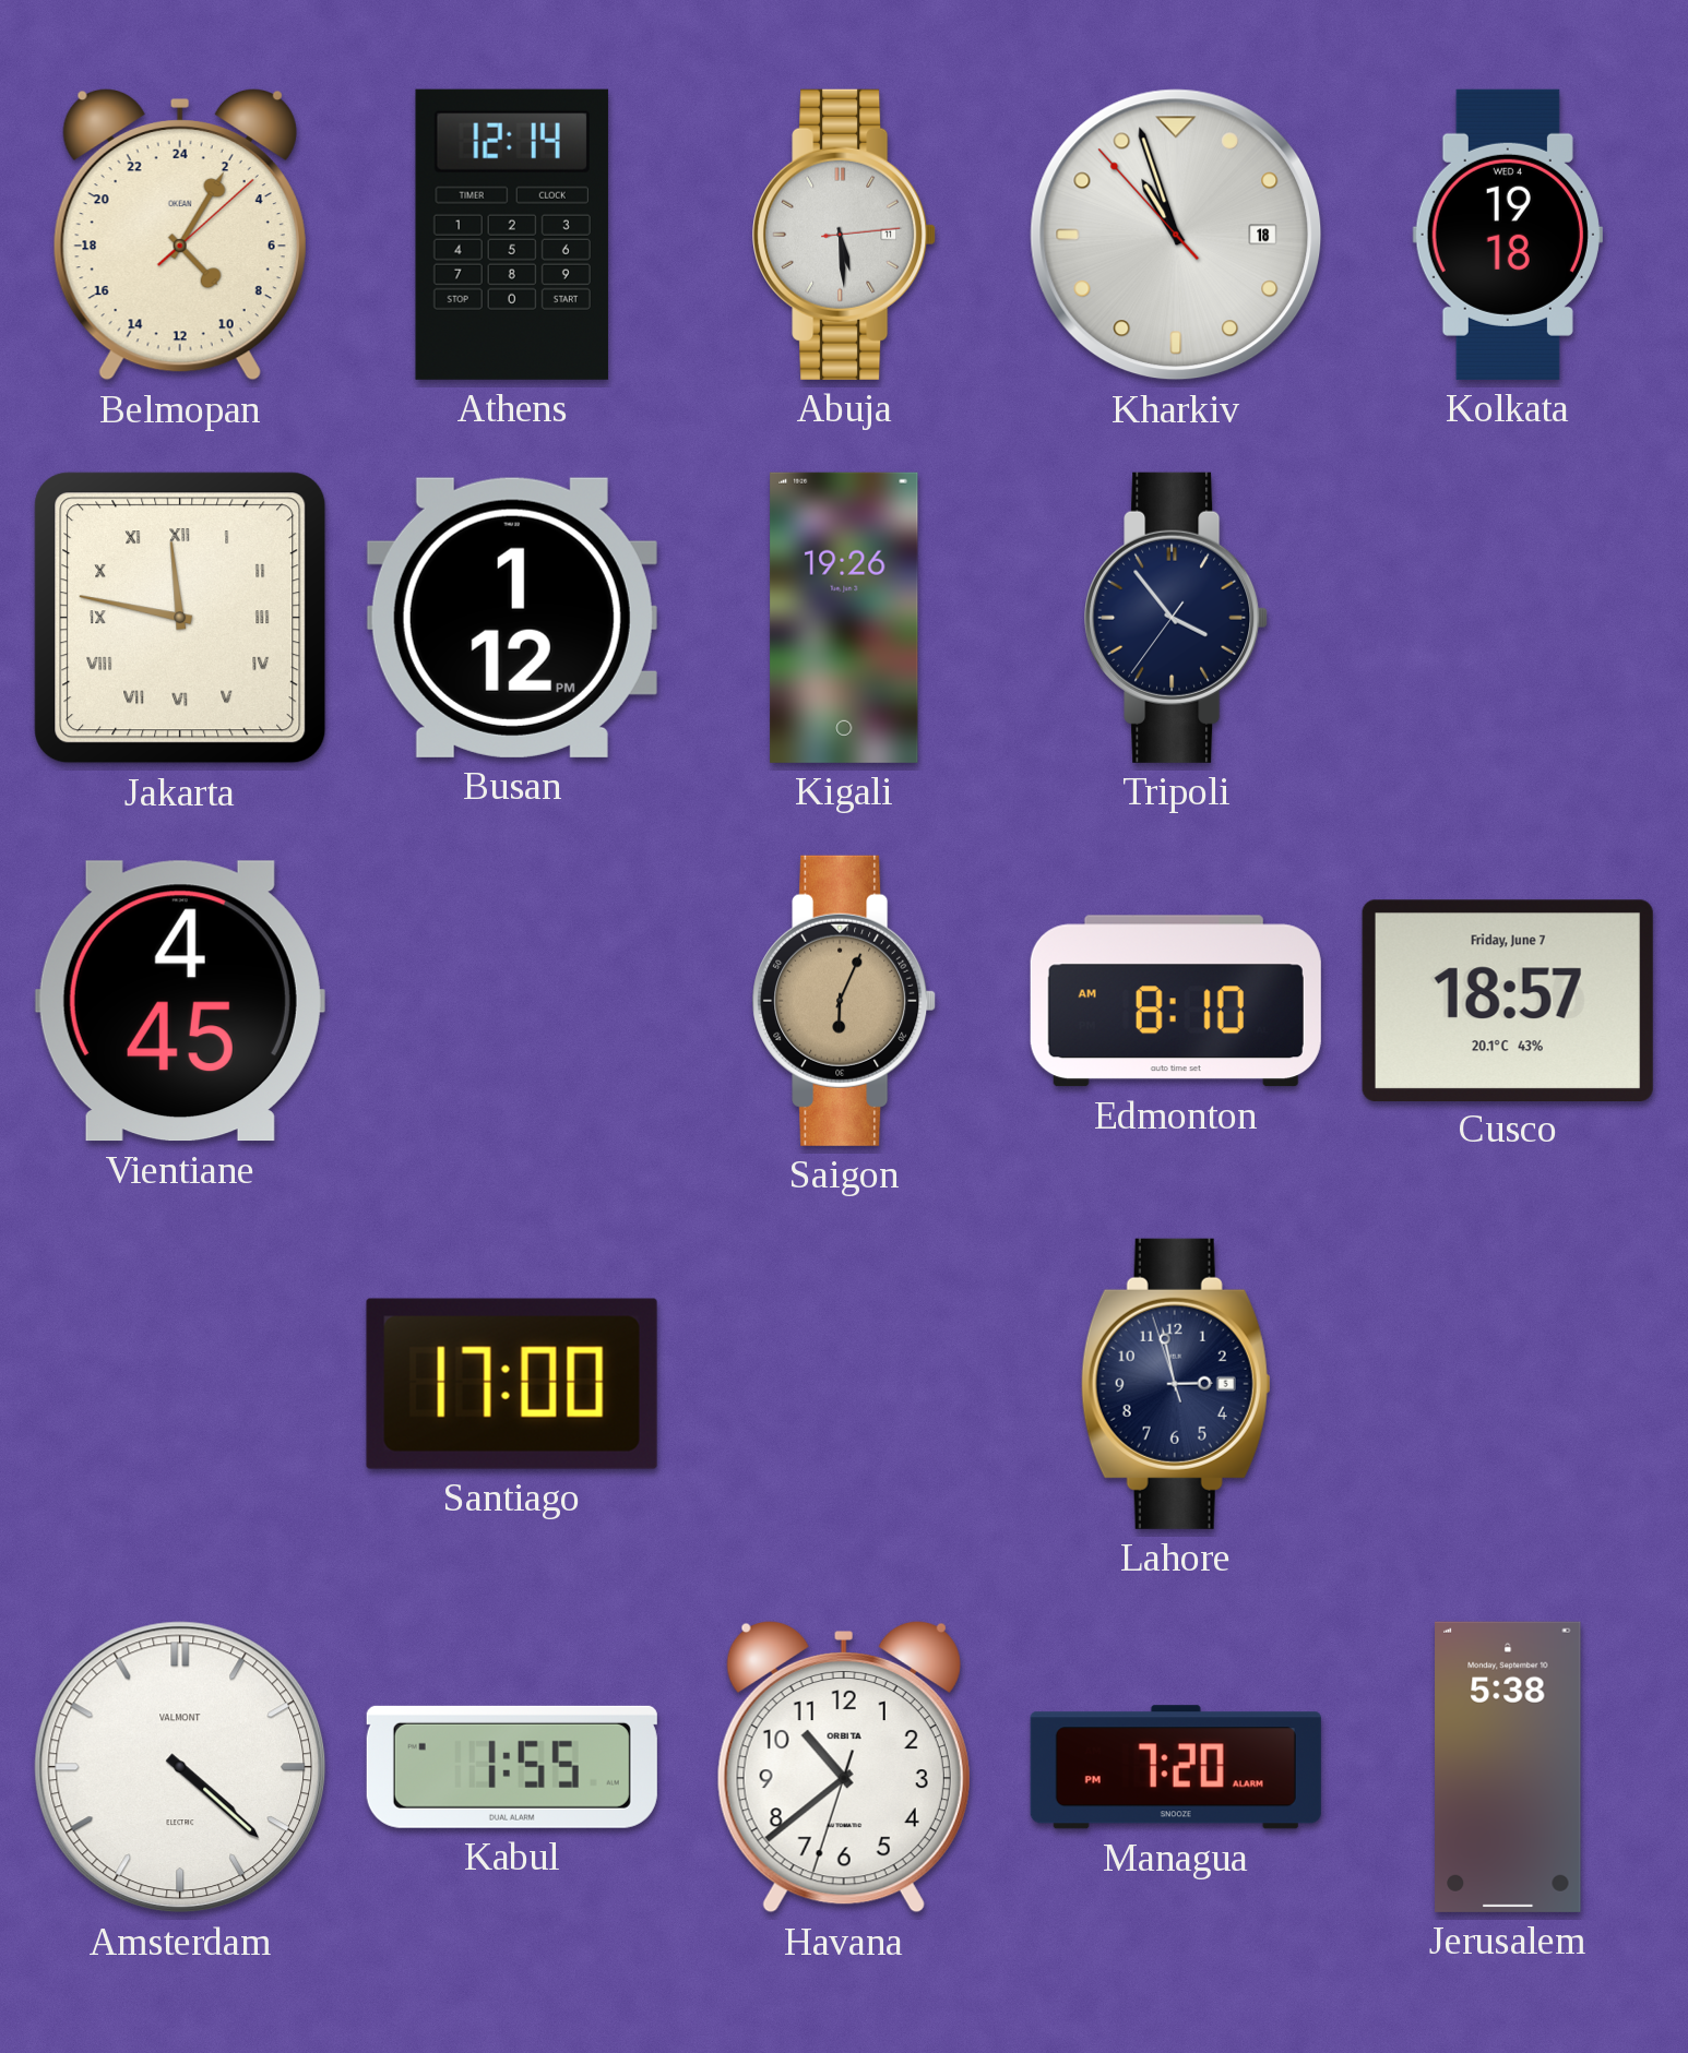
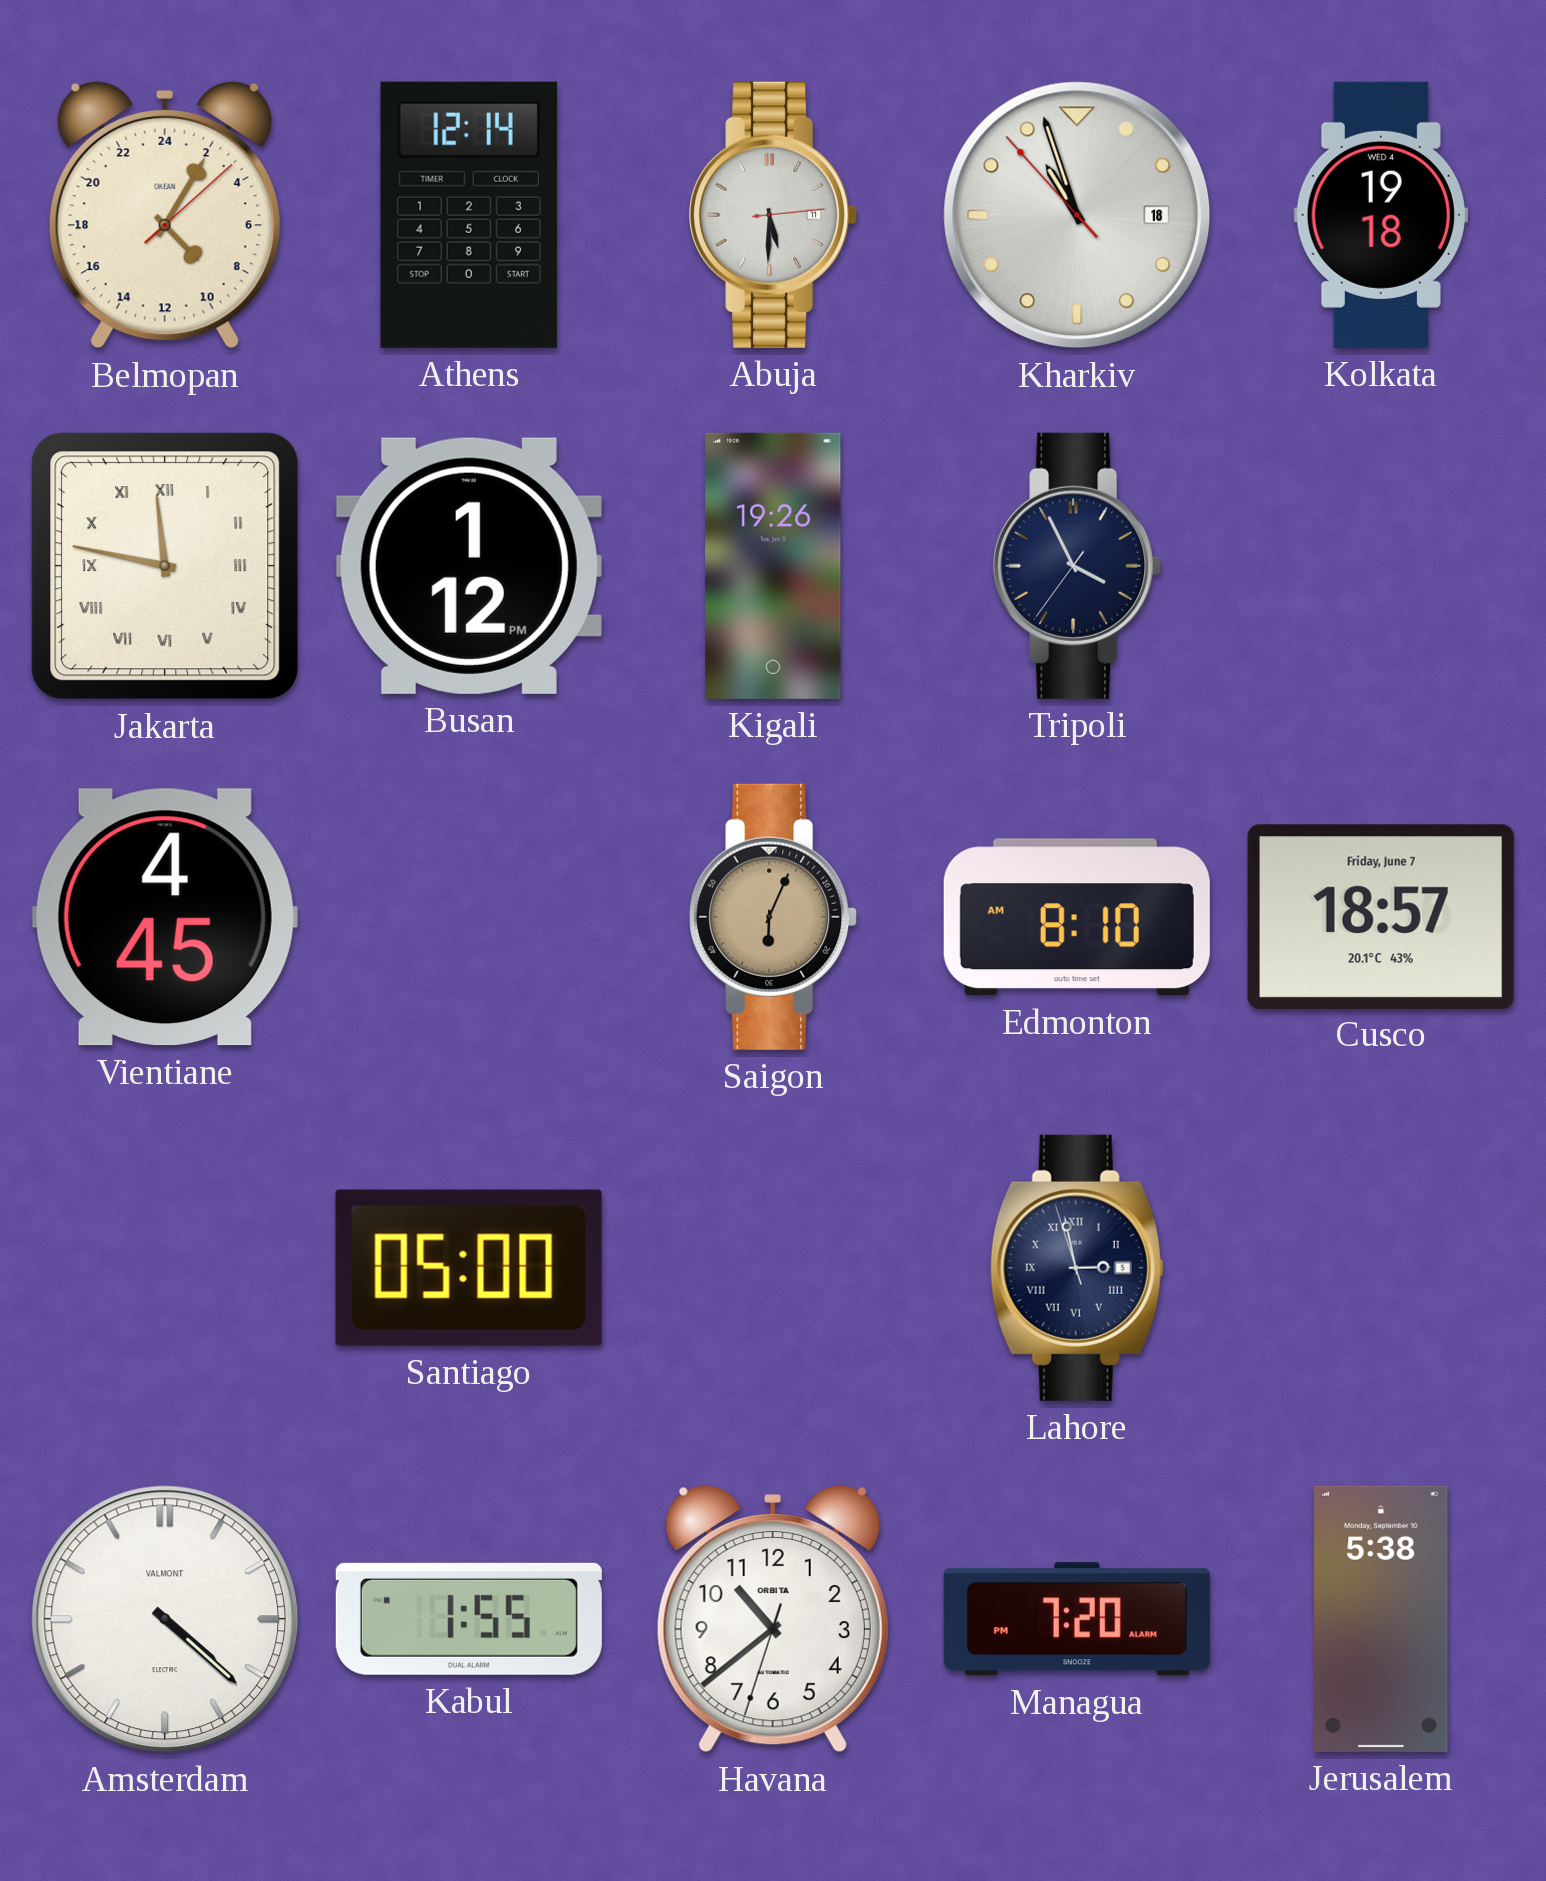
Abuja: 5:29 -> 5:30 (773, 215)
Tripoli: 3:53 -> 3:55 (1077, 566)
Santiago: 17:00 -> 05:00 (469, 1268)
Lahore numerals: Arabic -> Roman (1077, 1268)
